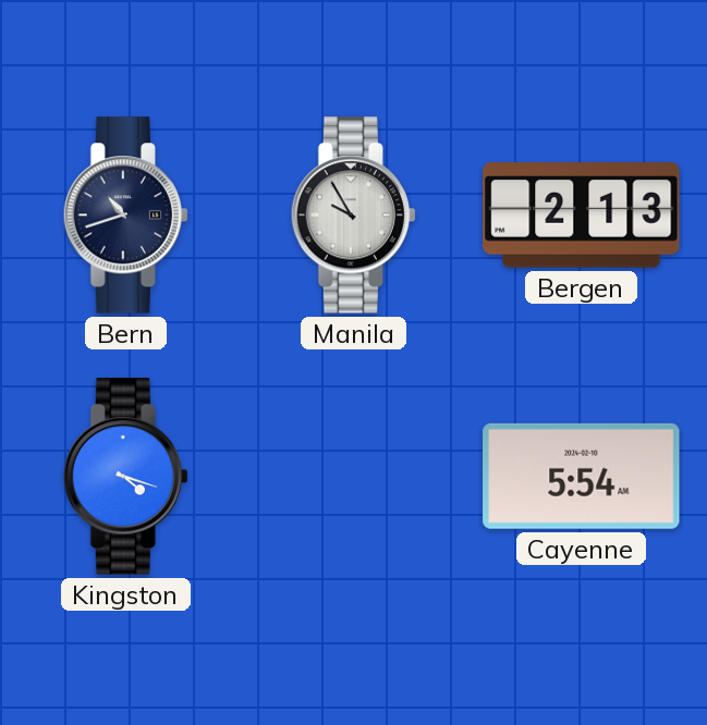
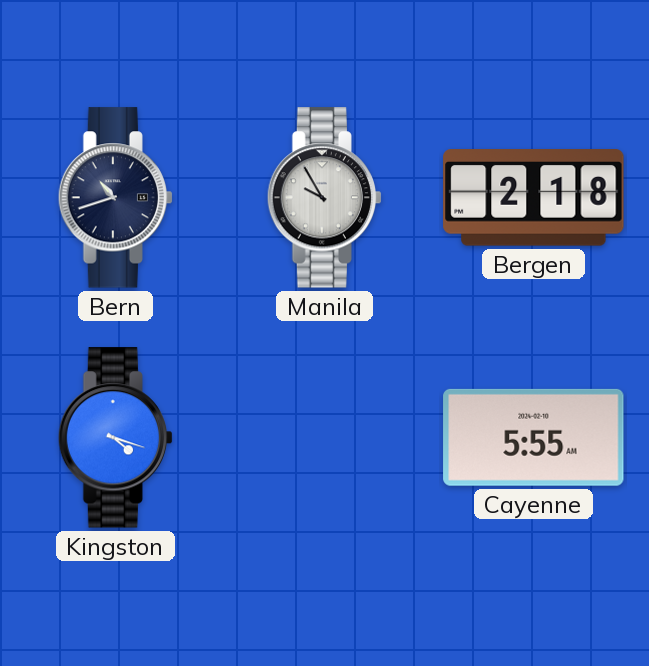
Bergen: 2:13 -> 2:18 (534, 198)
Cayenne: 5:54 -> 5:55 (534, 437)
